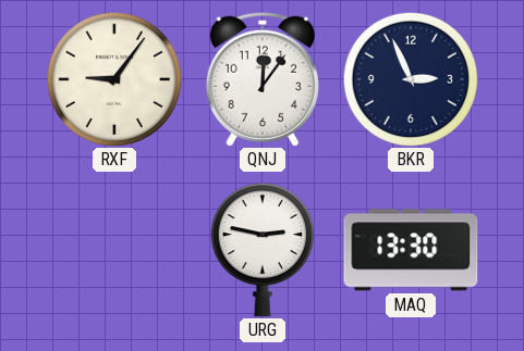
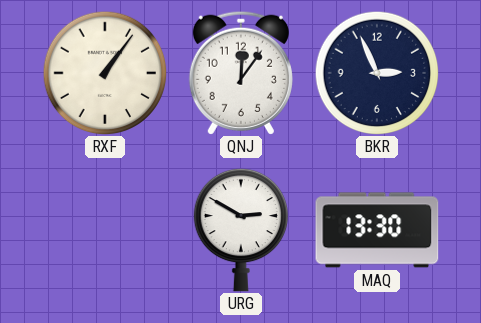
RXF: 9:06 -> 1:06 (105, 73)
URG: 2:47 -> 2:50 (240, 230)
